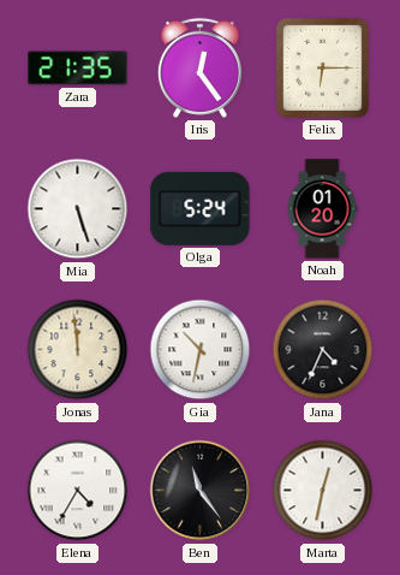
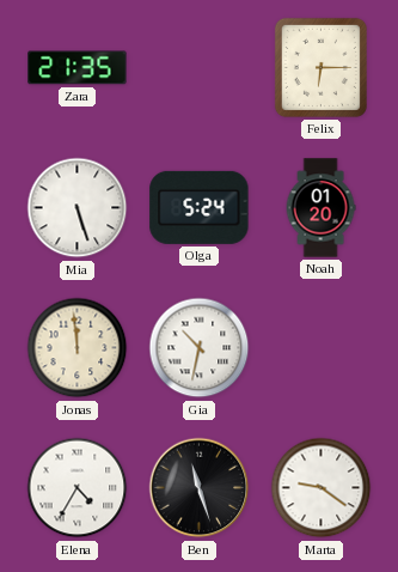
Iris: 12:24 -> none (199, 67)
Jana: 4:34 -> none (323, 350)
Ben: 11:24 -> 11:27 (200, 488)
Marta: 12:32 -> 9:21 (322, 488)
